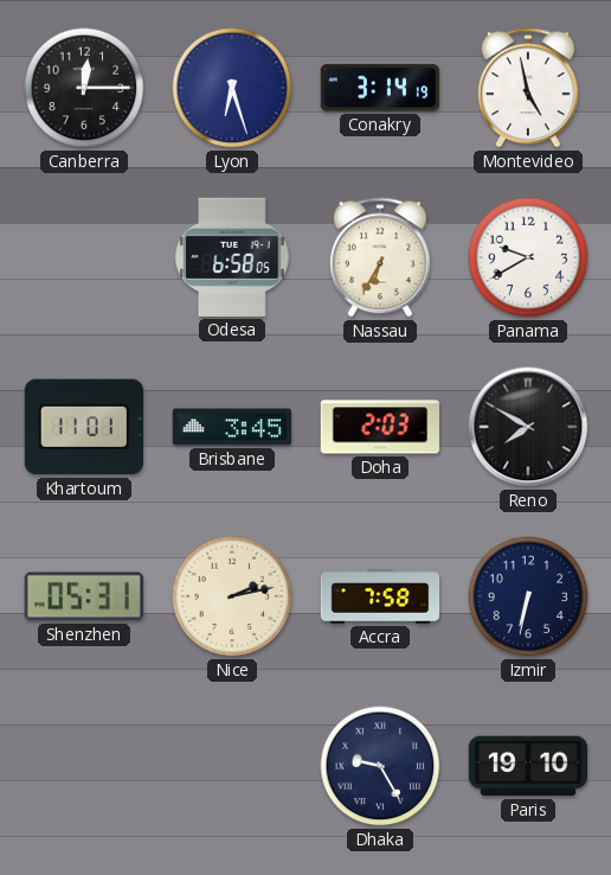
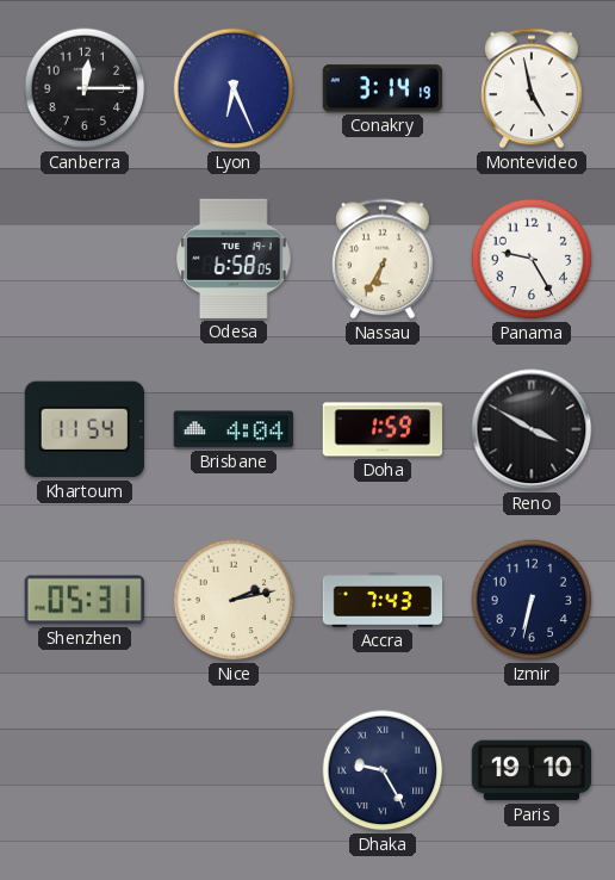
Lyon: 6:27 -> 6:26 (234, 88)
Panama: 9:40 -> 9:25 (532, 259)
Khartoum: 11:01 -> 11:54 (85, 429)
Brisbane: 3:45 -> 4:04 (232, 429)
Doha: 2:03 -> 1:59 (383, 429)
Reno: 7:50 -> 3:50 (532, 429)
Accra: 7:58 -> 7:43 (383, 600)
